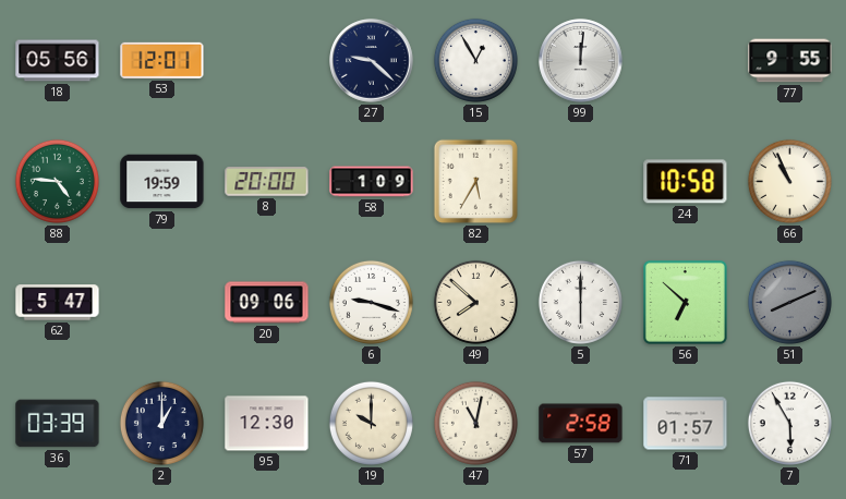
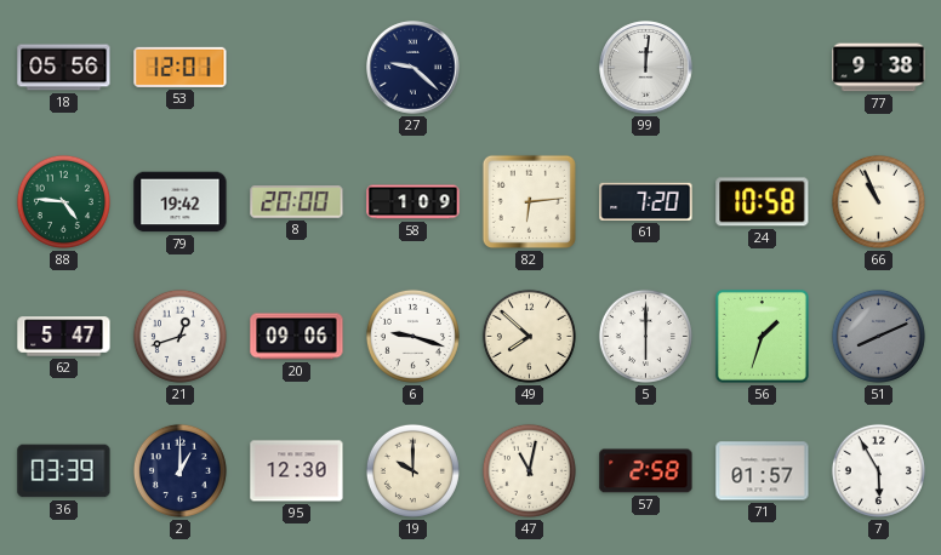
15: 12:55 -> none (475, 60)
77: 9:55 -> 9:38 (879, 68)
79: 19:59 -> 19:42 (181, 202)
82: 5:35 -> 6:14 (529, 201)
61: none -> 7:20 (646, 201)
21: none -> 12:42 (179, 336)
56: 6:52 -> 1:33 (762, 336)
